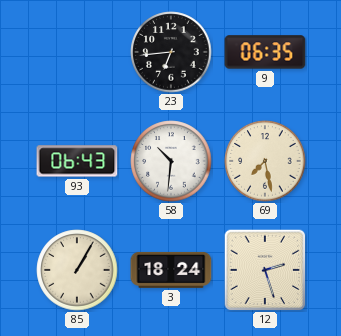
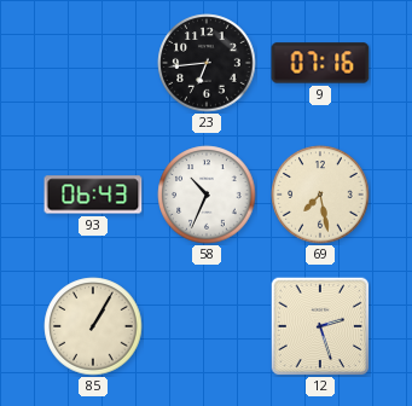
9: 06:35 -> 07:16 (320, 63)
58: 10:31 -> 10:34 (207, 195)
3: 18:24 -> none (171, 270)
